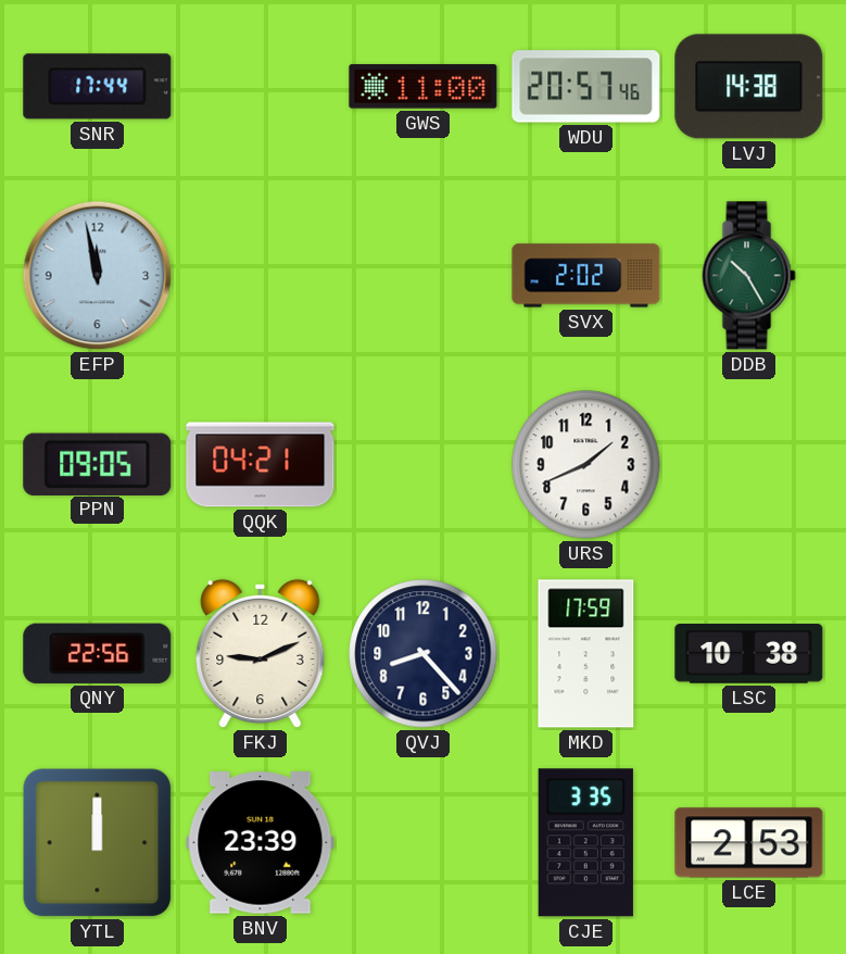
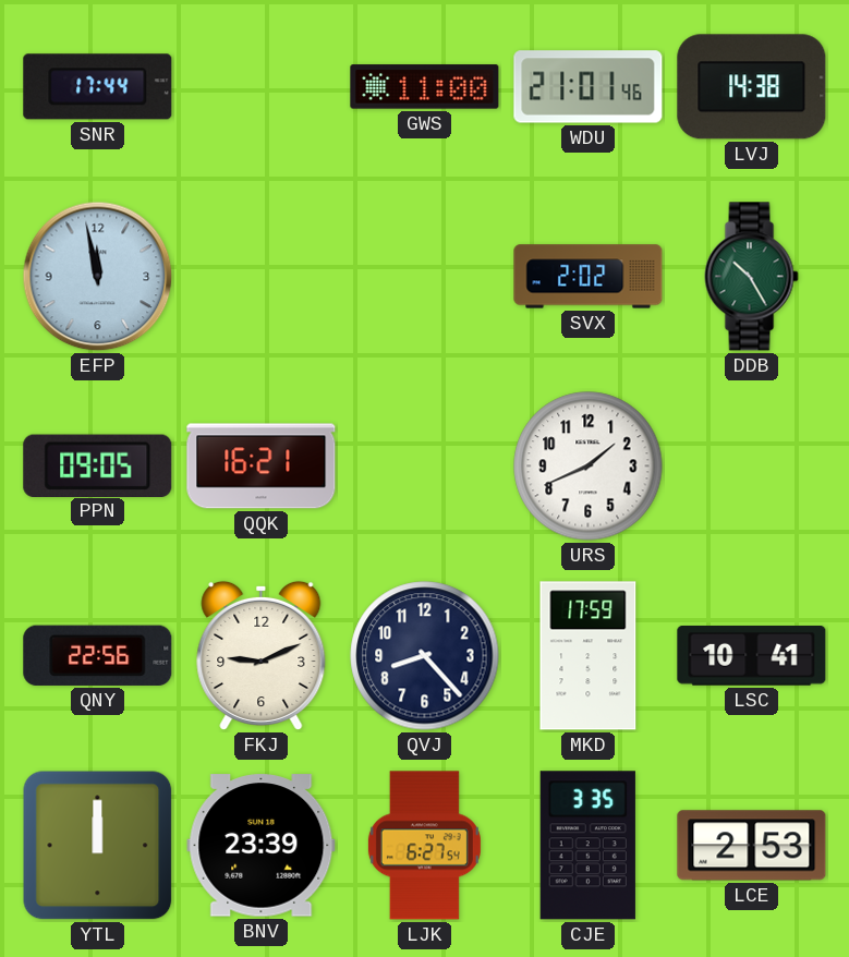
WDU: 20:57 -> 21:01 (589, 87)
QQK: 04:21 -> 16:21 (262, 467)
LSC: 10:38 -> 10:41 (752, 656)
LJK: none -> 6:27 (424, 846)
